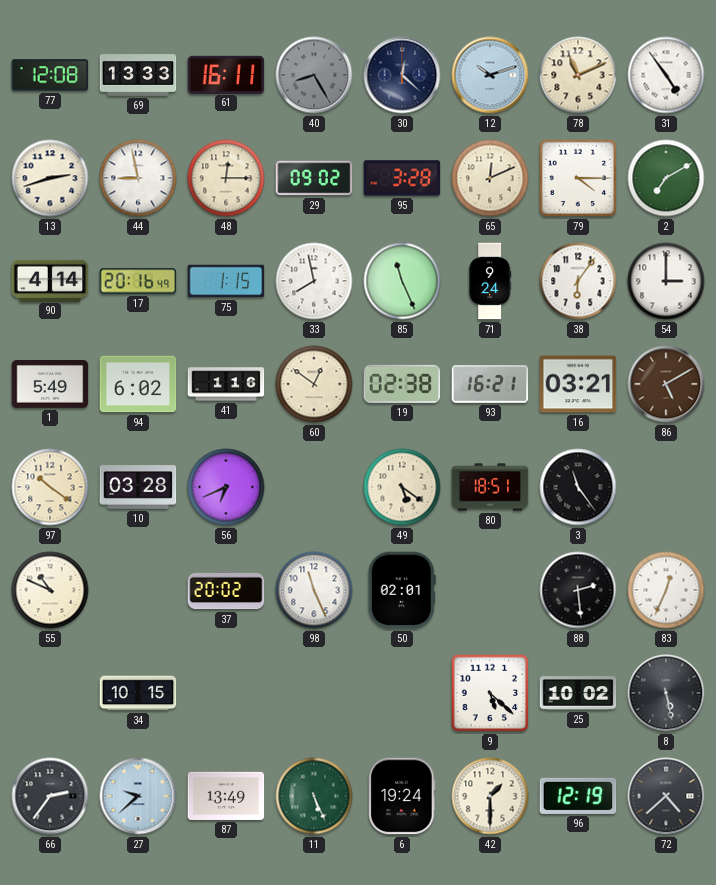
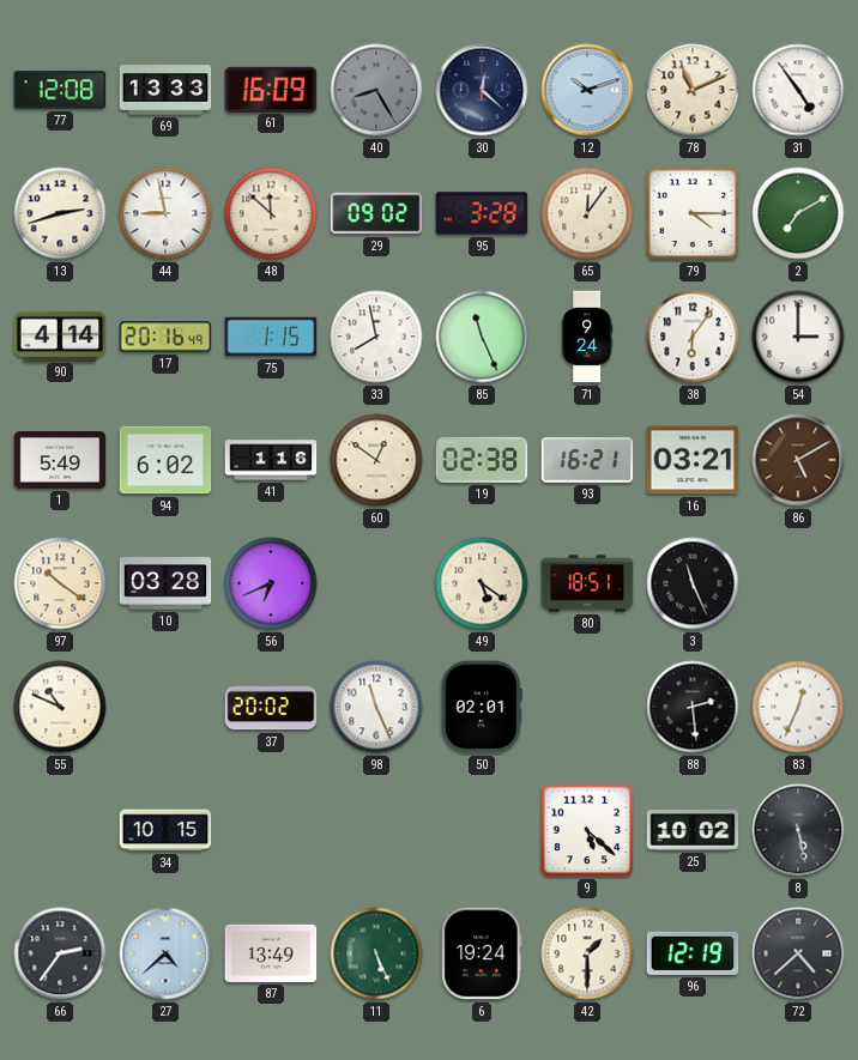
61: 16:11 -> 16:09 (271, 89)
48: 12:15 -> 11:52 (271, 213)
65: 12:11 -> 12:06 (587, 213)
3: 11:24 -> 11:26 (693, 583)
27: 9:38 -> 4:38 (165, 953)
